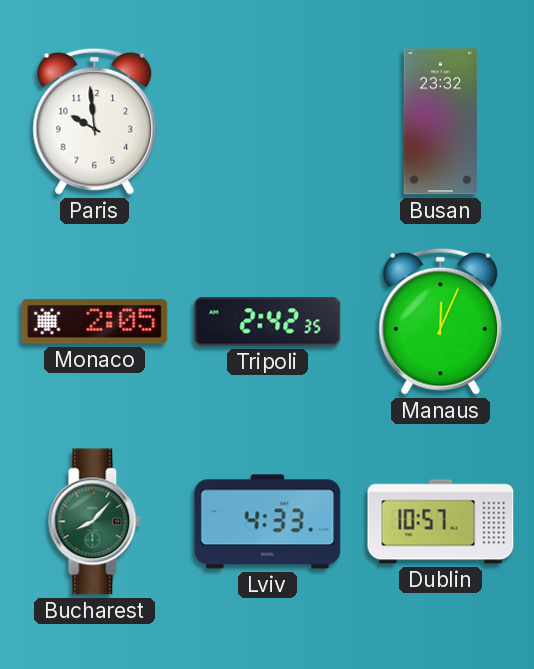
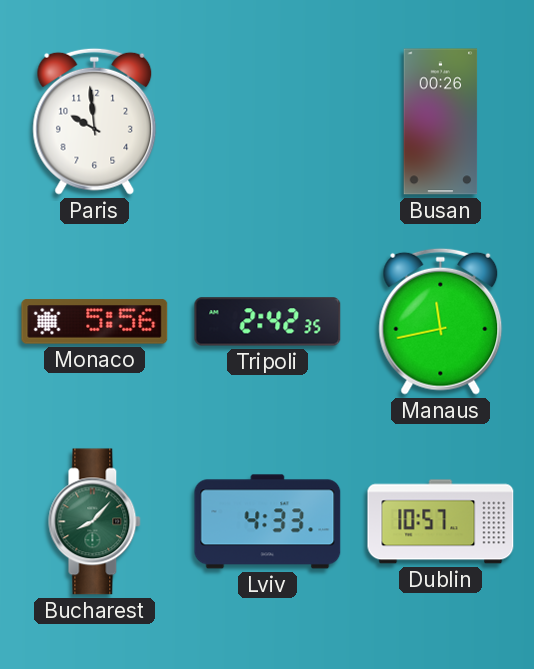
Busan: 23:32 -> 00:26 (441, 122)
Monaco: 2:05 -> 5:56 (95, 322)
Manaus: 12:04 -> 11:43 (441, 321)
